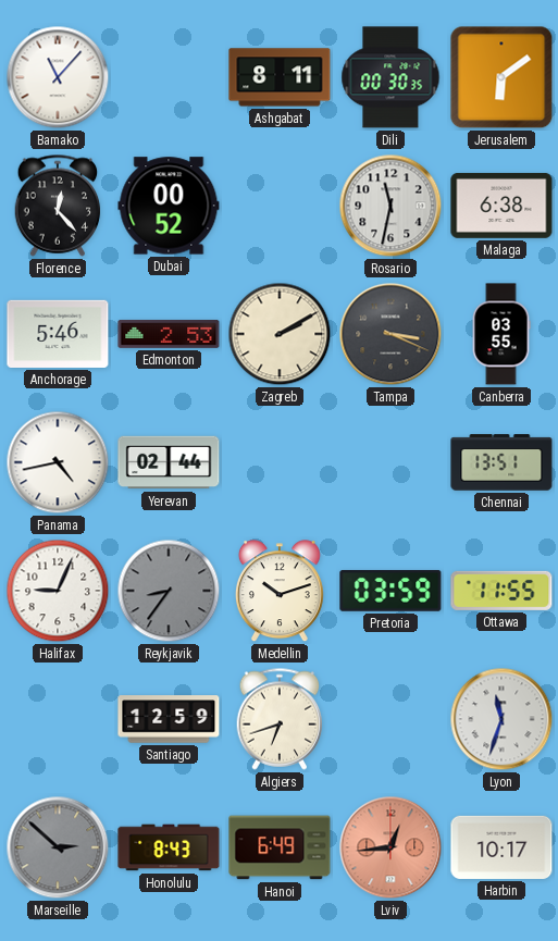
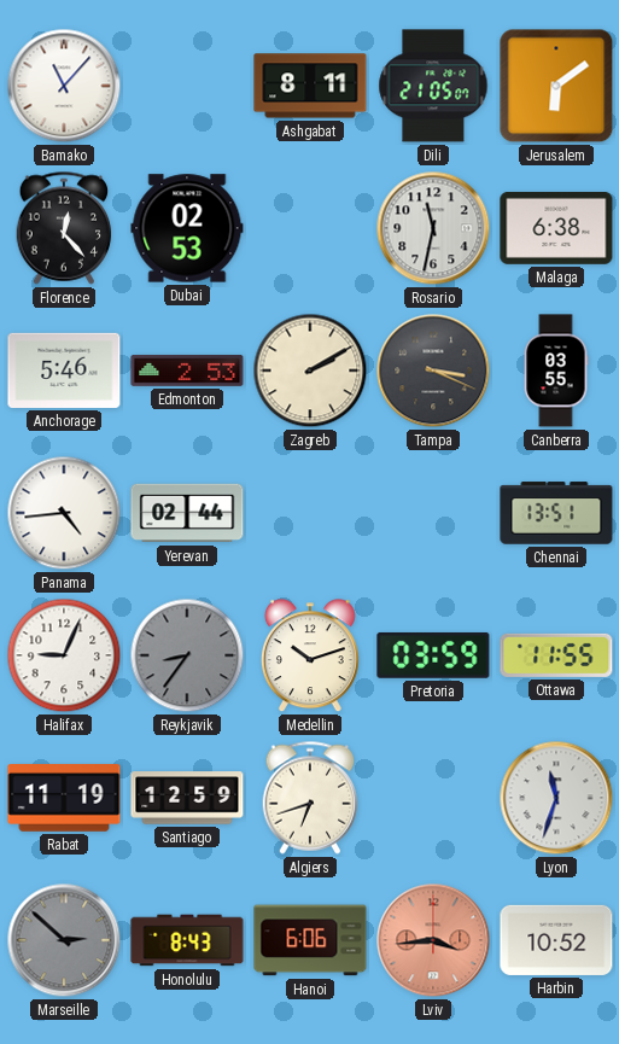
Dili: 00:30 -> 21:05 (433, 86)
Dubai: 00:52 -> 02:53 (187, 228)
Panama: 4:43 -> 4:44 (64, 513)
Rabat: none -> 11:19 (64, 799)
Hanoi: 6:49 -> 6:06 (310, 940)
Lviv: 12:44 -> 3:44 (433, 940)
Harbin: 10:17 -> 10:52 (556, 940)
